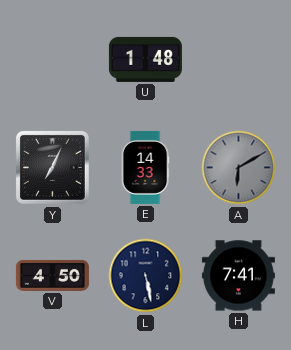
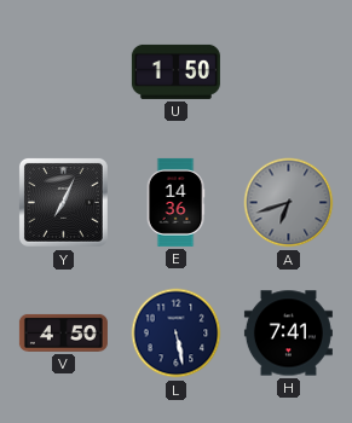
U: 1:48 -> 1:50 (175, 71)
E: 14:33 -> 14:36 (175, 202)
A: 6:10 -> 6:42 (289, 203)
